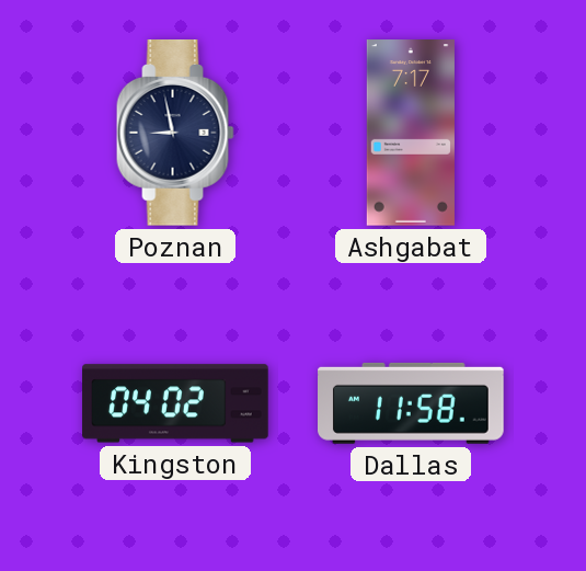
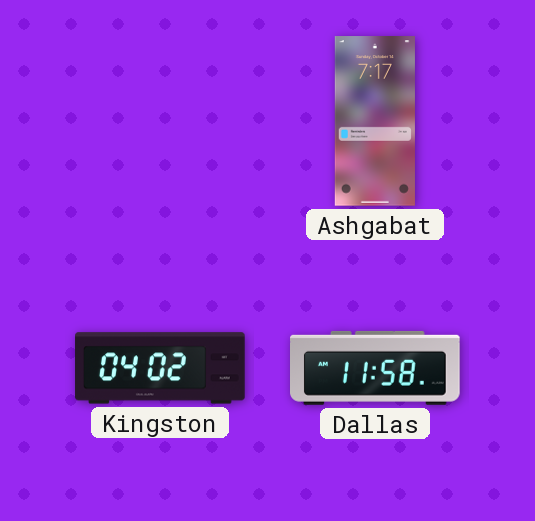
Poznan: 8:58 -> none (175, 134)
